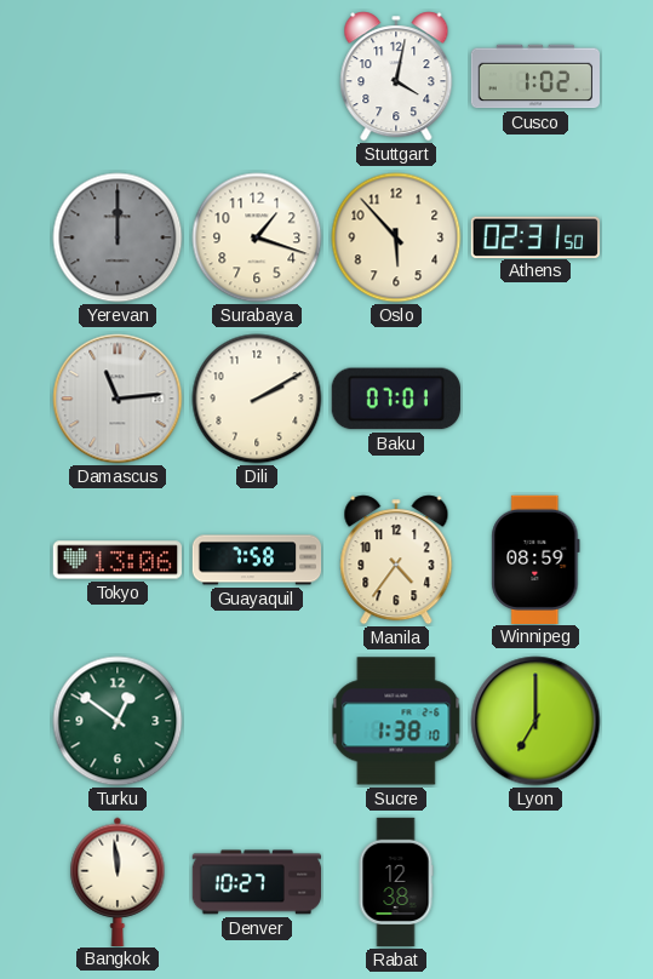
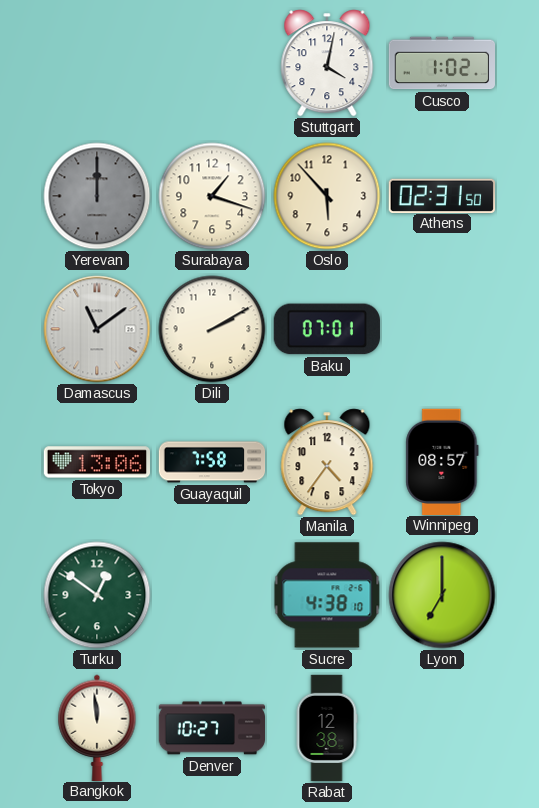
Damascus: 11:14 -> 11:09 (97, 329)
Winnipeg: 08:59 -> 08:57 (442, 461)
Sucre: 1:38 -> 4:38 (327, 595)
